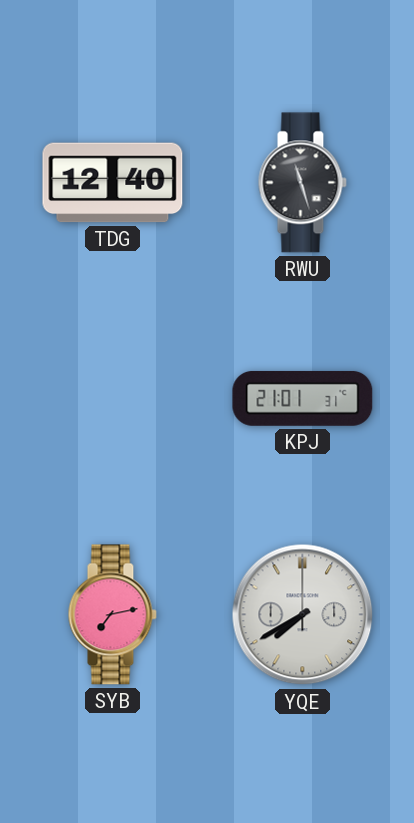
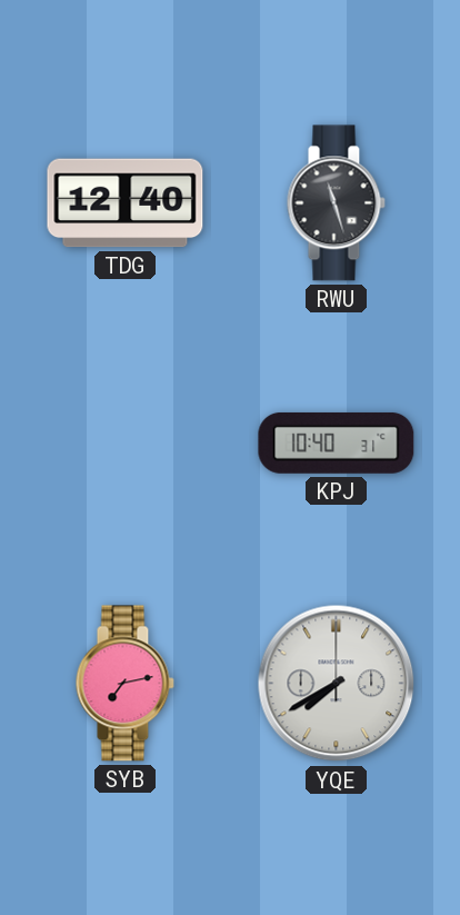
KPJ: 21:01 -> 10:40 (337, 442)
